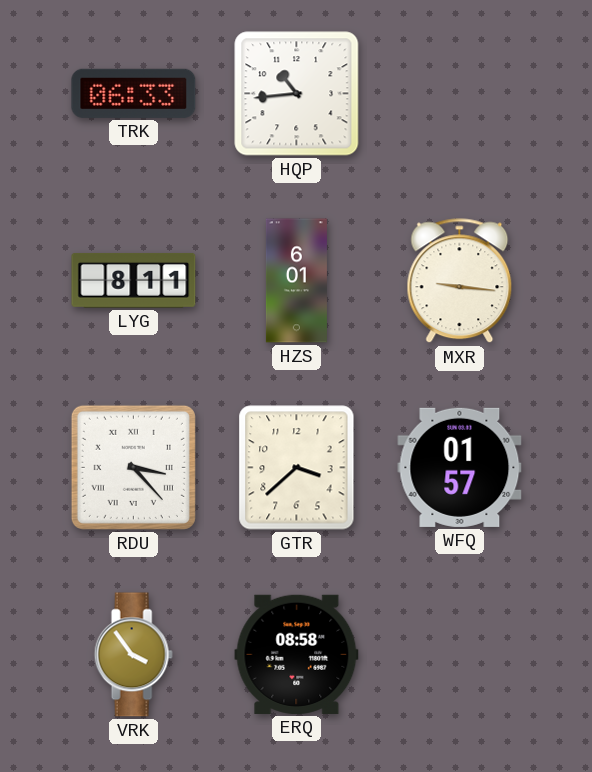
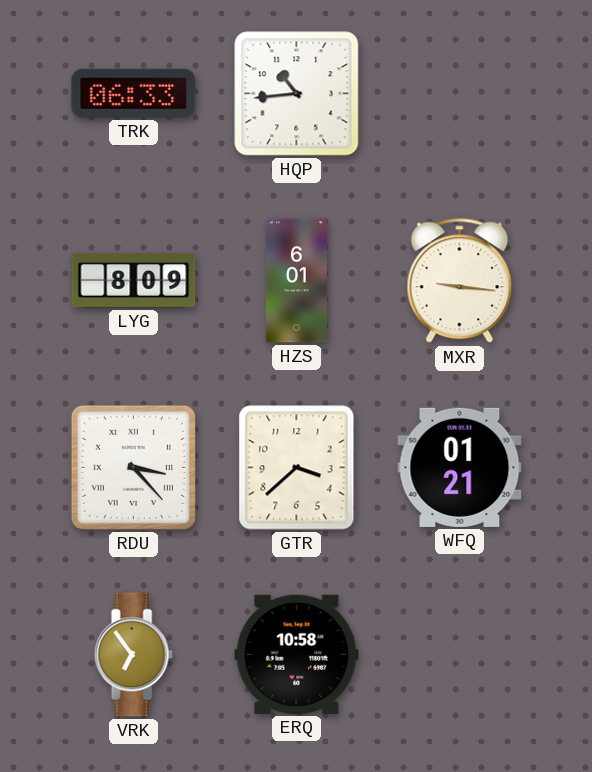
LYG: 8:11 -> 8:09 (134, 281)
WFQ: 01:57 -> 01:21 (460, 467)
VRK: 3:54 -> 6:54 (133, 655)
ERQ: 08:58 -> 10:58 (297, 654)
